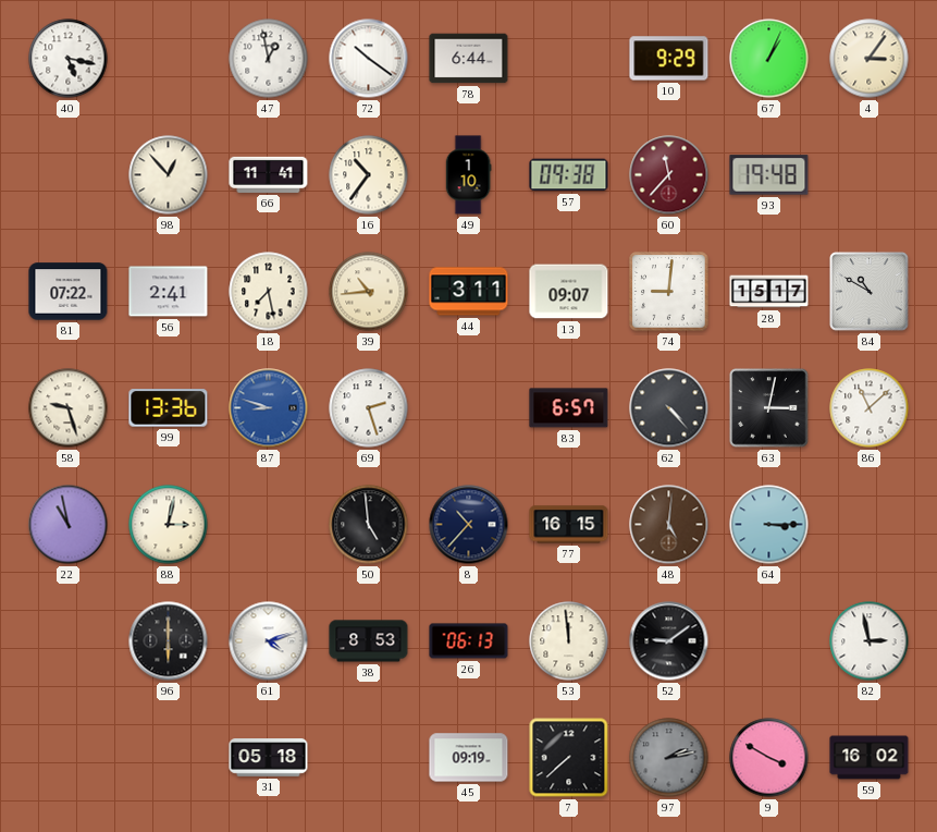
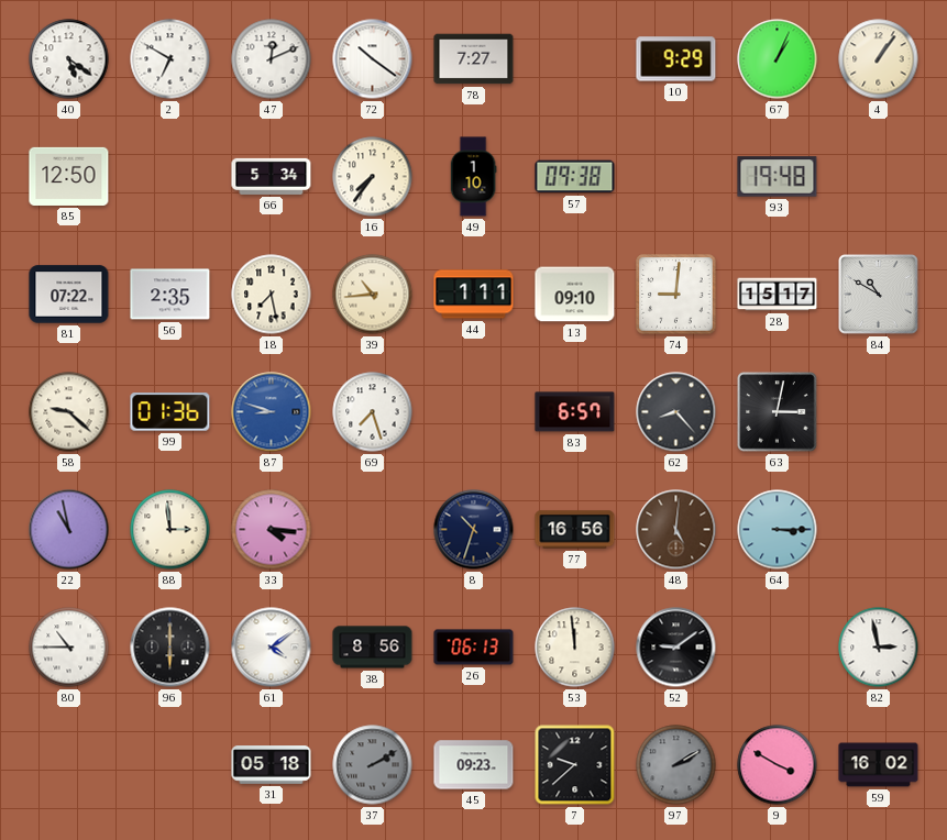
40: 5:17 -> 5:21 (69, 59)
2: none -> 6:50 (170, 59)
47: 12:58 -> 12:11 (272, 59)
78: 6:44 -> 7:27 (474, 59)
4: 3:06 -> 1:06 (879, 59)
85: none -> 12:50 (69, 176)
98: 12:53 -> none (169, 175)
66: 11:41 -> 5:34 (272, 176)
16: 10:36 -> 7:36 (373, 177)
60: 11:37 -> none (669, 175)
56: 2:41 -> 2:35 (170, 295)
44: 3:11 -> 1:11 (474, 295)
13: 09:07 -> 09:10 (575, 295)
58: 9:27 -> 9:22 (69, 412)
99: 13:36 -> 01:36 (170, 412)
69: 2:27 -> 7:27 (373, 412)
62: 4:23 -> 8:23 (676, 412)
86: 11:08 -> none (870, 408)
88: 3:02 -> 2:59 (170, 530)
33: none -> 4:16 (272, 530)
50: 4:59 -> none (369, 525)
8: 10:37 -> 10:33 (474, 530)
77: 16:15 -> 16:56 (575, 530)
80: none -> 10:45 (69, 648)
61: 4:12 -> 4:09 (272, 648)
38: 8:53 -> 8:56 (373, 648)
37: none -> 2:10 (373, 765)
45: 09:19 -> 09:23 (474, 765)
7: 7:38 -> 9:38 (575, 765)
97: 2:13 -> 2:10 (676, 765)
